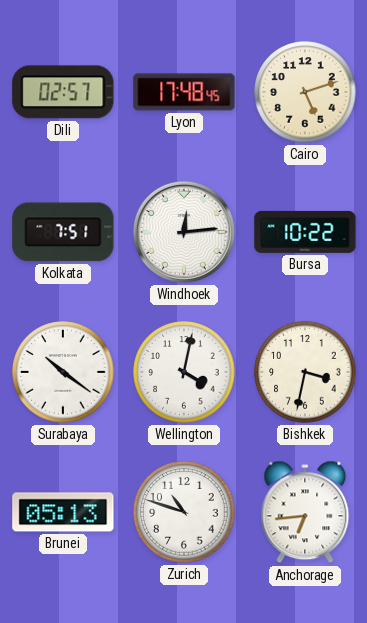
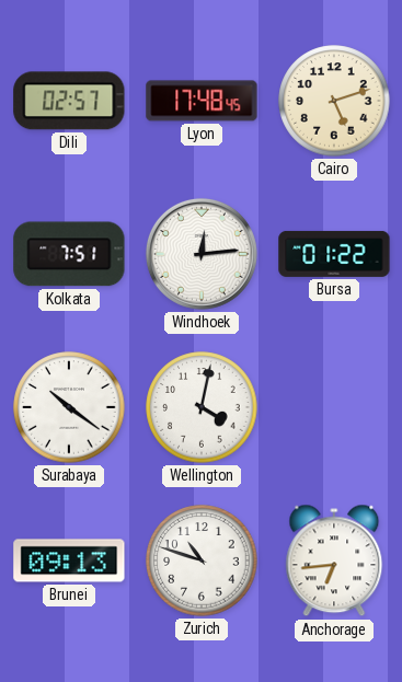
Bursa: 10:22 -> 01:22 (334, 254)
Bishkek: 3:32 -> none (305, 372)
Brunei: 05:13 -> 09:13 (69, 560)
